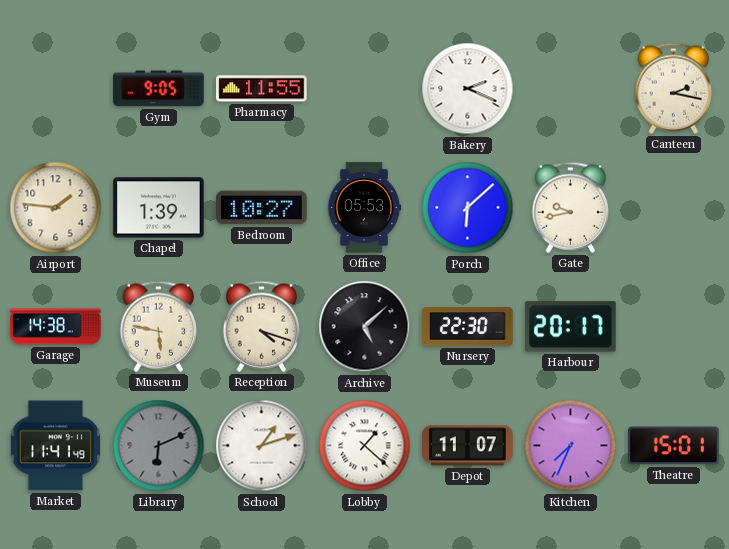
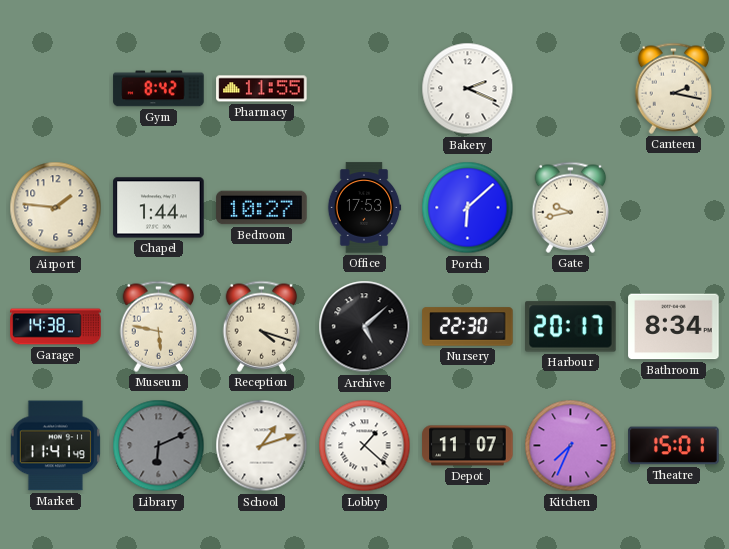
Gym: 9:05 -> 8:42 (159, 89)
Chapel: 1:39 -> 1:44 (159, 208)
Office: 05:53 -> 17:53 (364, 208)
Bathroom: none -> 8:34 (674, 327)
